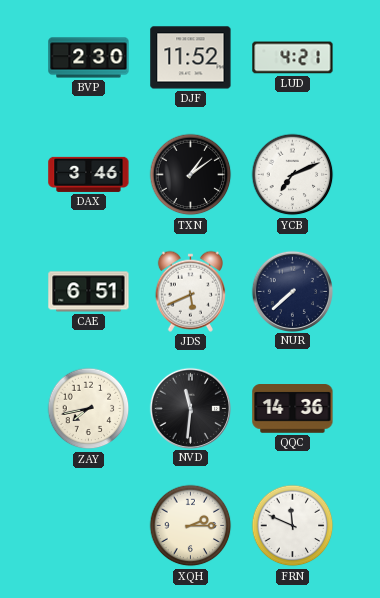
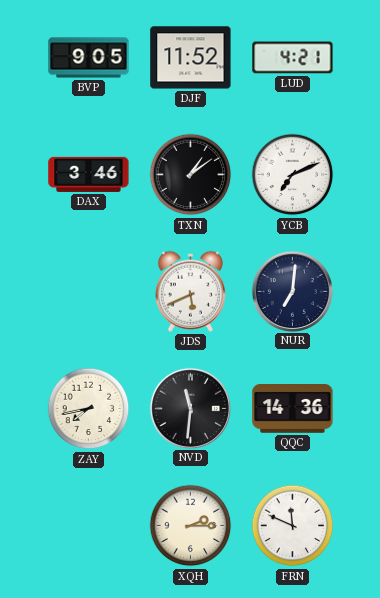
BVP: 2:30 -> 9:05 (89, 58)
CAE: 6:51 -> none (89, 292)
NUR: 7:38 -> 7:01 (292, 291)
